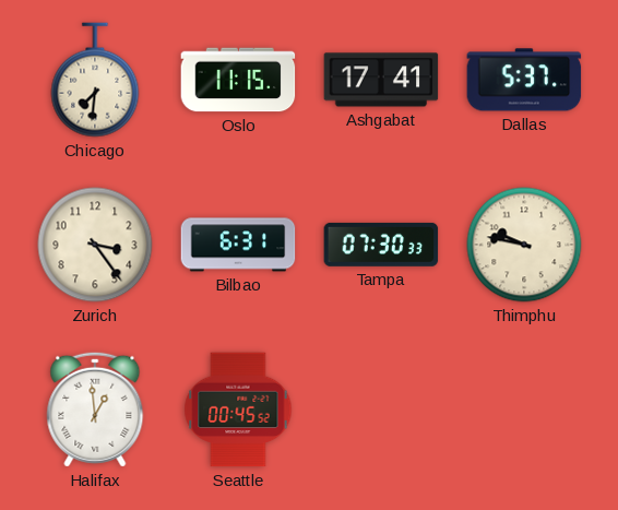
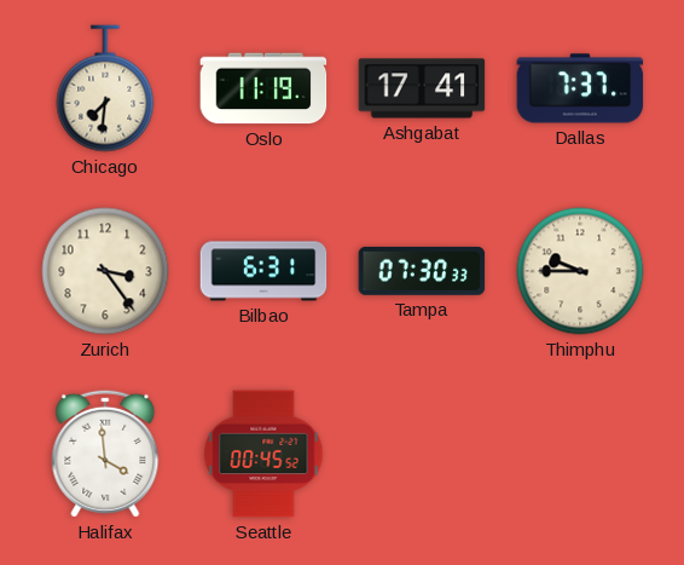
Oslo: 11:15 -> 11:19 (263, 88)
Dallas: 5:37 -> 7:37 (580, 88)
Thimphu: 9:47 -> 9:45 (580, 271)
Halifax: 12:59 -> 3:59 (105, 454)
